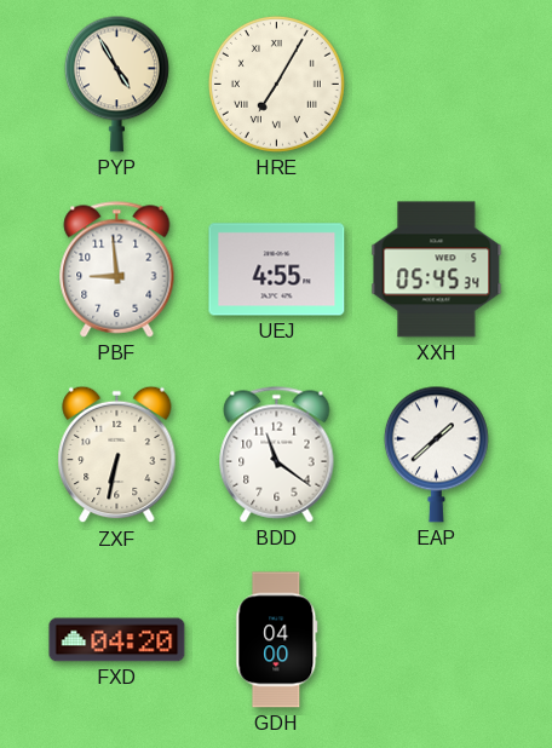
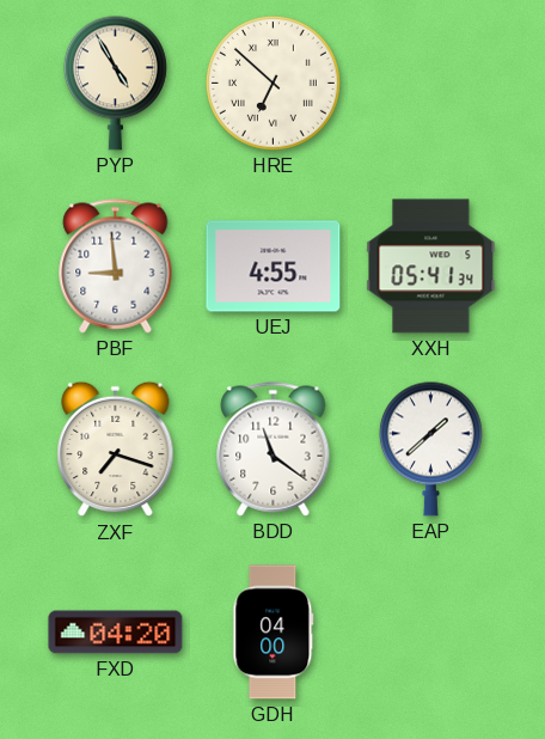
HRE: 7:05 -> 6:52 (272, 83)
XXH: 05:45 -> 05:41 (431, 267)
ZXF: 6:32 -> 7:18 (116, 450)
